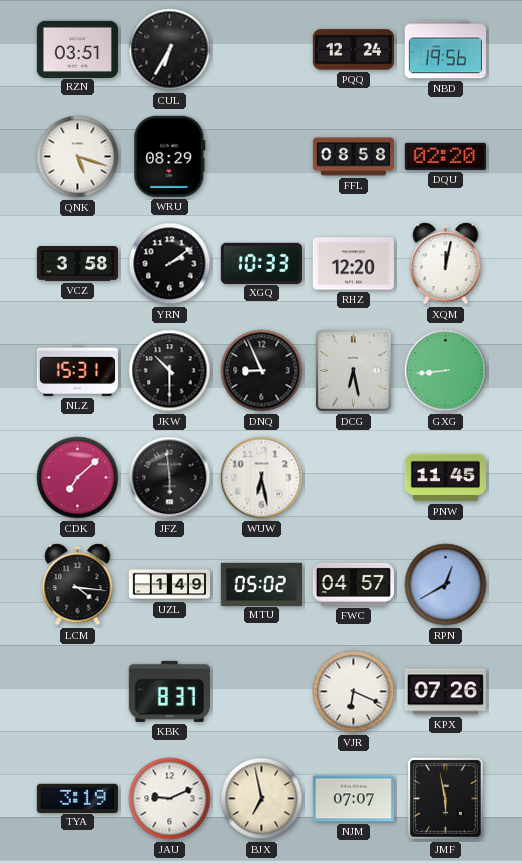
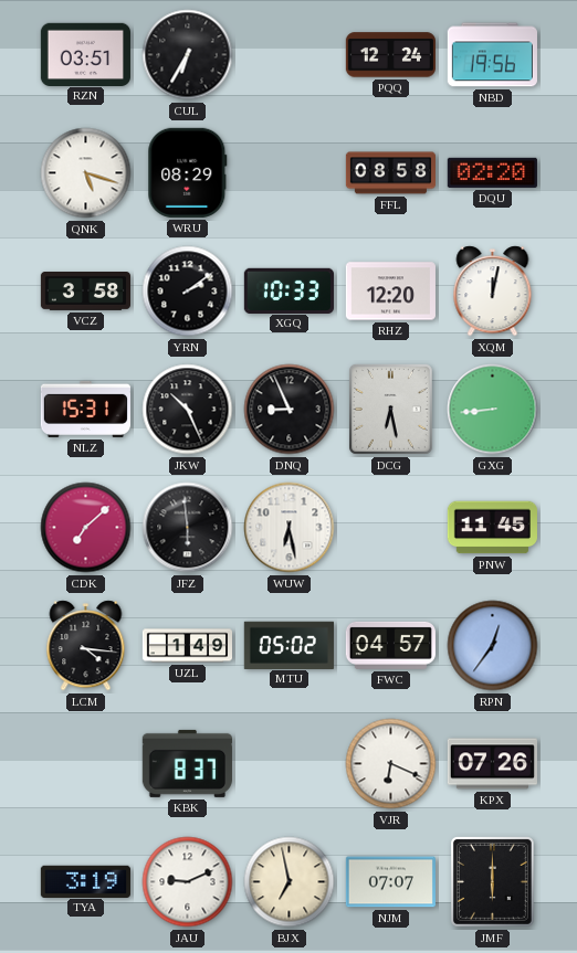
JKW: 10:30 -> 10:26 (188, 410)
RPN: 12:40 -> 12:36 (493, 646)
JMF: 5:58 -> 6:00 (492, 881)
